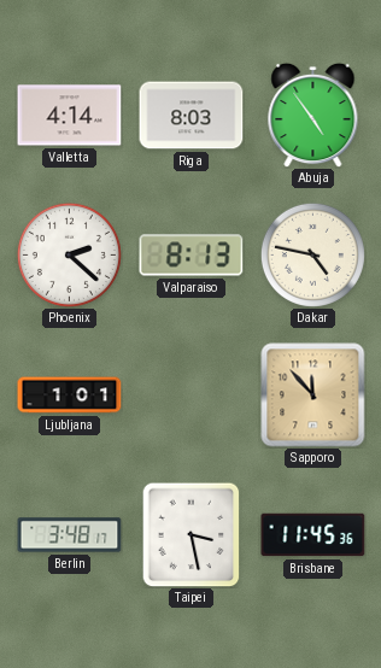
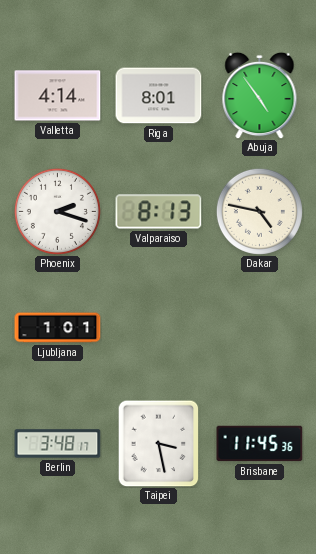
Riga: 8:03 -> 8:01 (159, 96)
Phoenix: 2:22 -> 2:18 (57, 211)
Sapporo: 11:53 -> none (313, 395)
